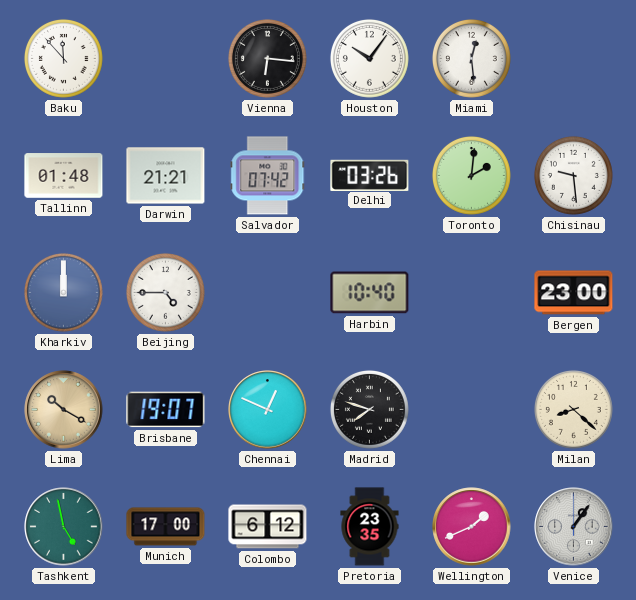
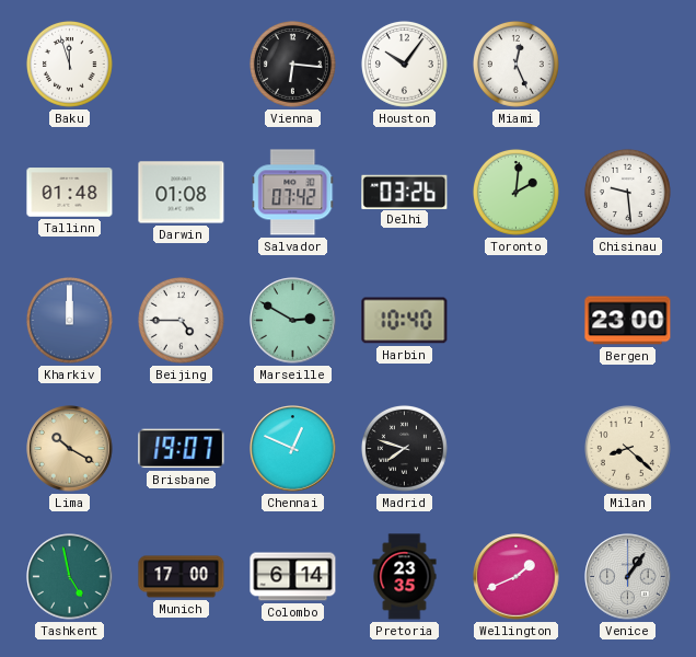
Baku: 11:53 -> 11:57 (69, 64)
Miami: 12:29 -> 12:26 (515, 64)
Darwin: 21:21 -> 01:08 (182, 193)
Marseille: none -> 2:50 (293, 321)
Colombo: 6:12 -> 6:14 (293, 577)
